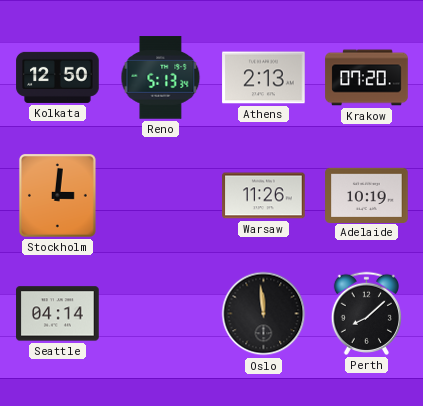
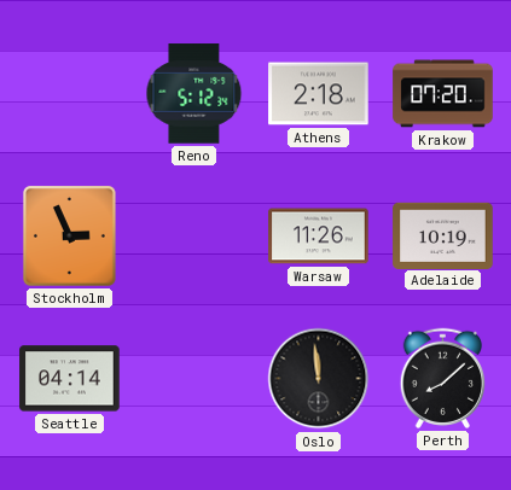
Kolkata: 12:50 -> none (58, 77)
Reno: 5:13 -> 5:12 (194, 94)
Athens: 2:13 -> 2:18 (319, 94)
Stockholm: 3:01 -> 2:56 (69, 235)
